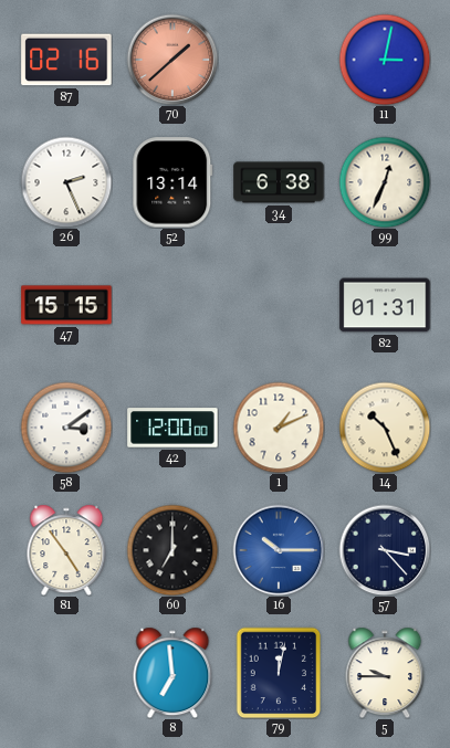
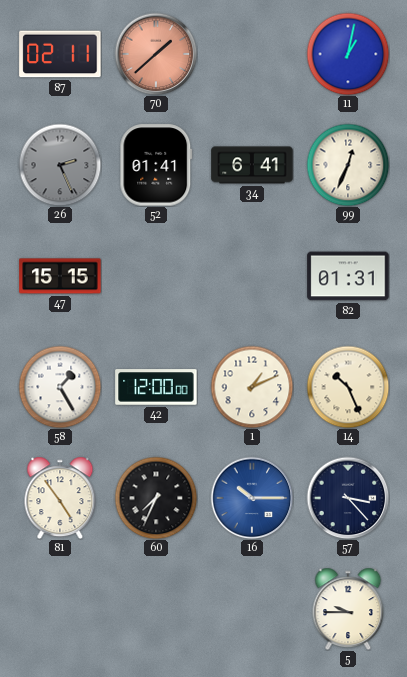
87: 02:16 -> 02:11 (60, 54)
11: 3:02 -> 1:02 (348, 54)
26 dial: white -> grey (60, 165)
52: 13:14 -> 01:41 (156, 165)
34: 6:38 -> 6:41 (252, 165)
58: 3:09 -> 1:25 (60, 387)
60: 7:00 -> 7:34 (156, 498)
8: 6:59 -> none (172, 673)
79: 12:02 -> none (279, 673)
